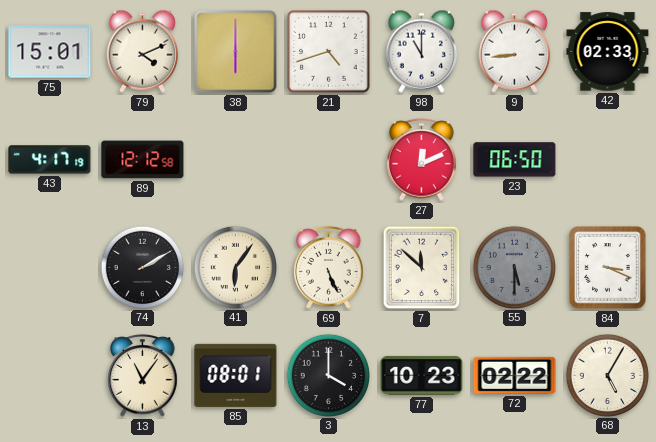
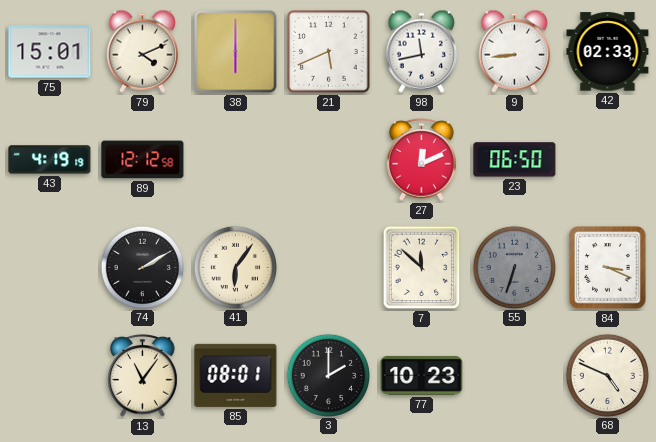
21: 4:42 -> 5:41 (329, 52)
98: 11:00 -> 11:43 (422, 51)
43: 4:17 -> 4:19 (50, 160)
69: 5:26 -> none (329, 268)
55: 5:30 -> 6:33 (514, 267)
3: 4:00 -> 2:00 (328, 375)
72: 02:22 -> none (515, 375)
68: 5:05 -> 4:49 (607, 375)
